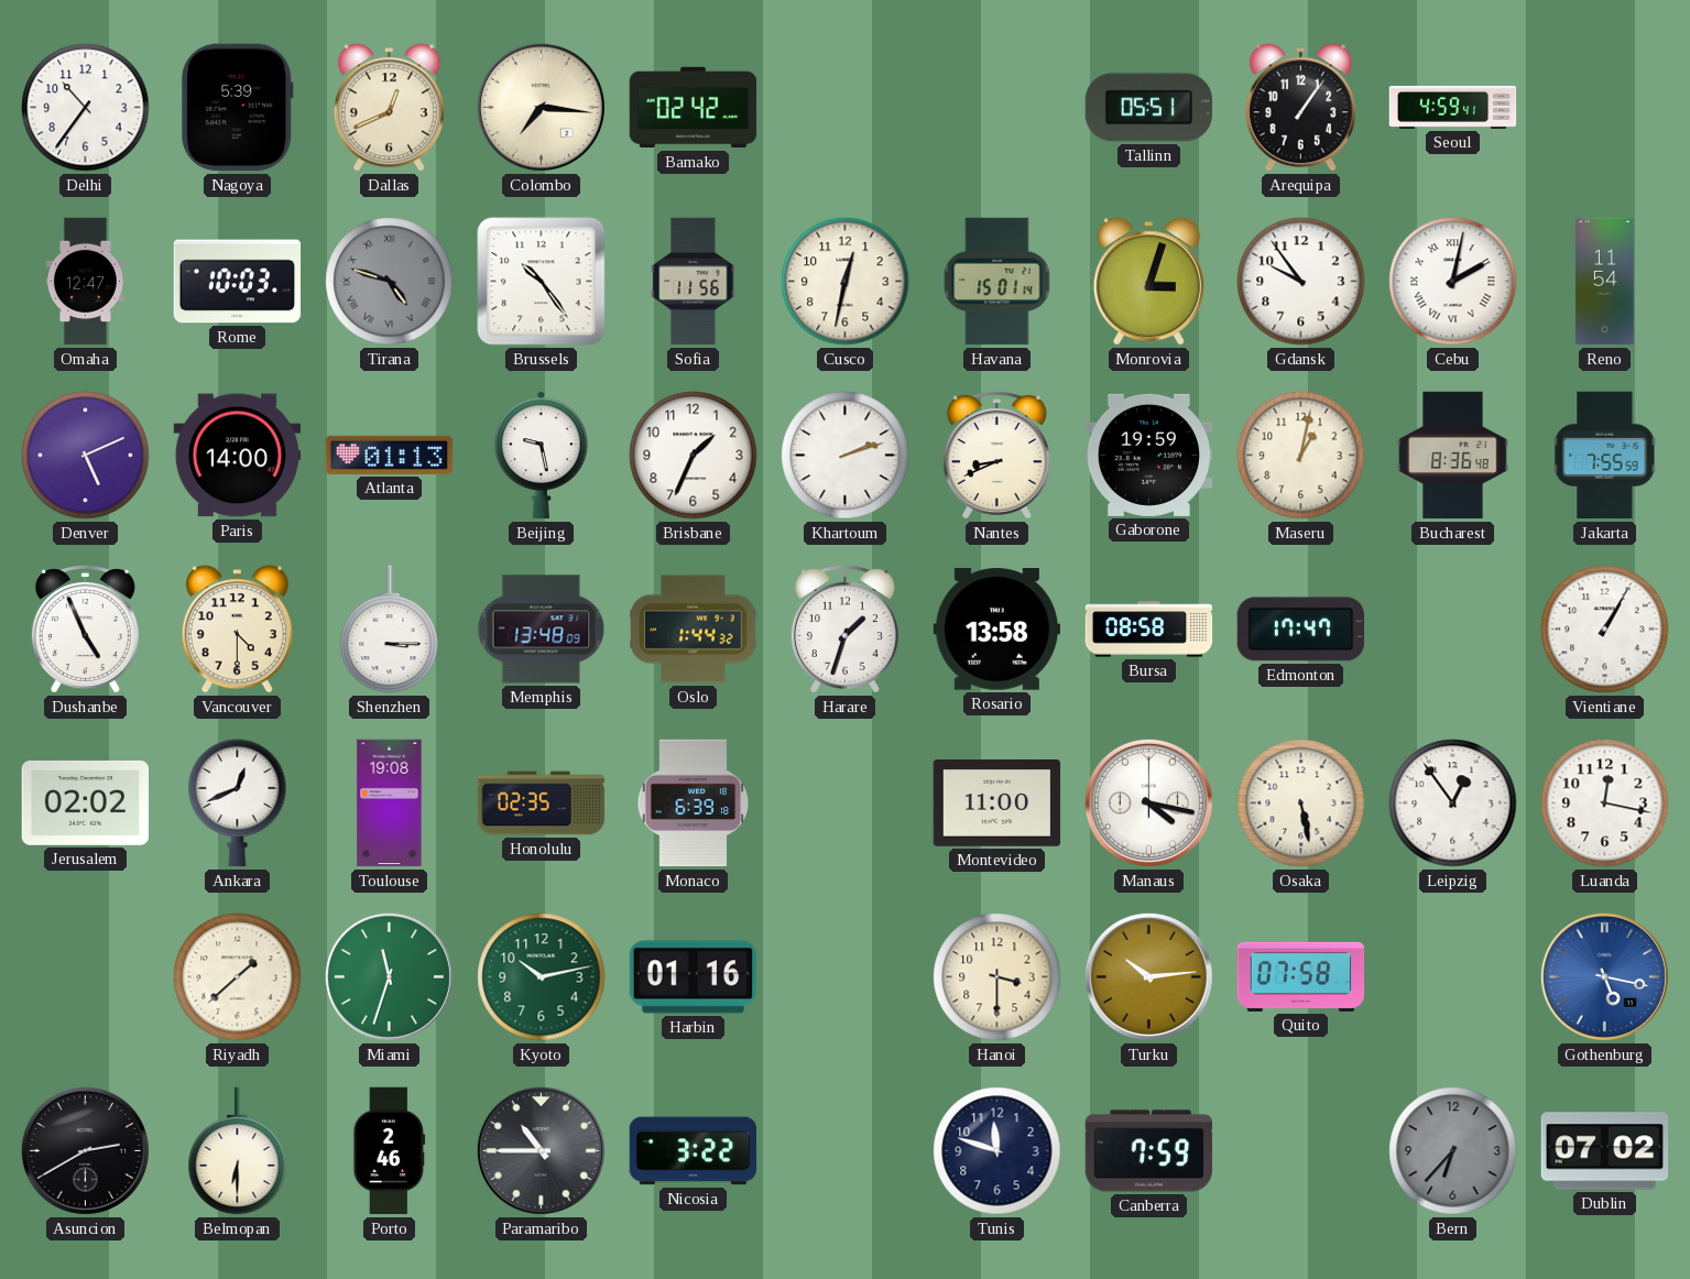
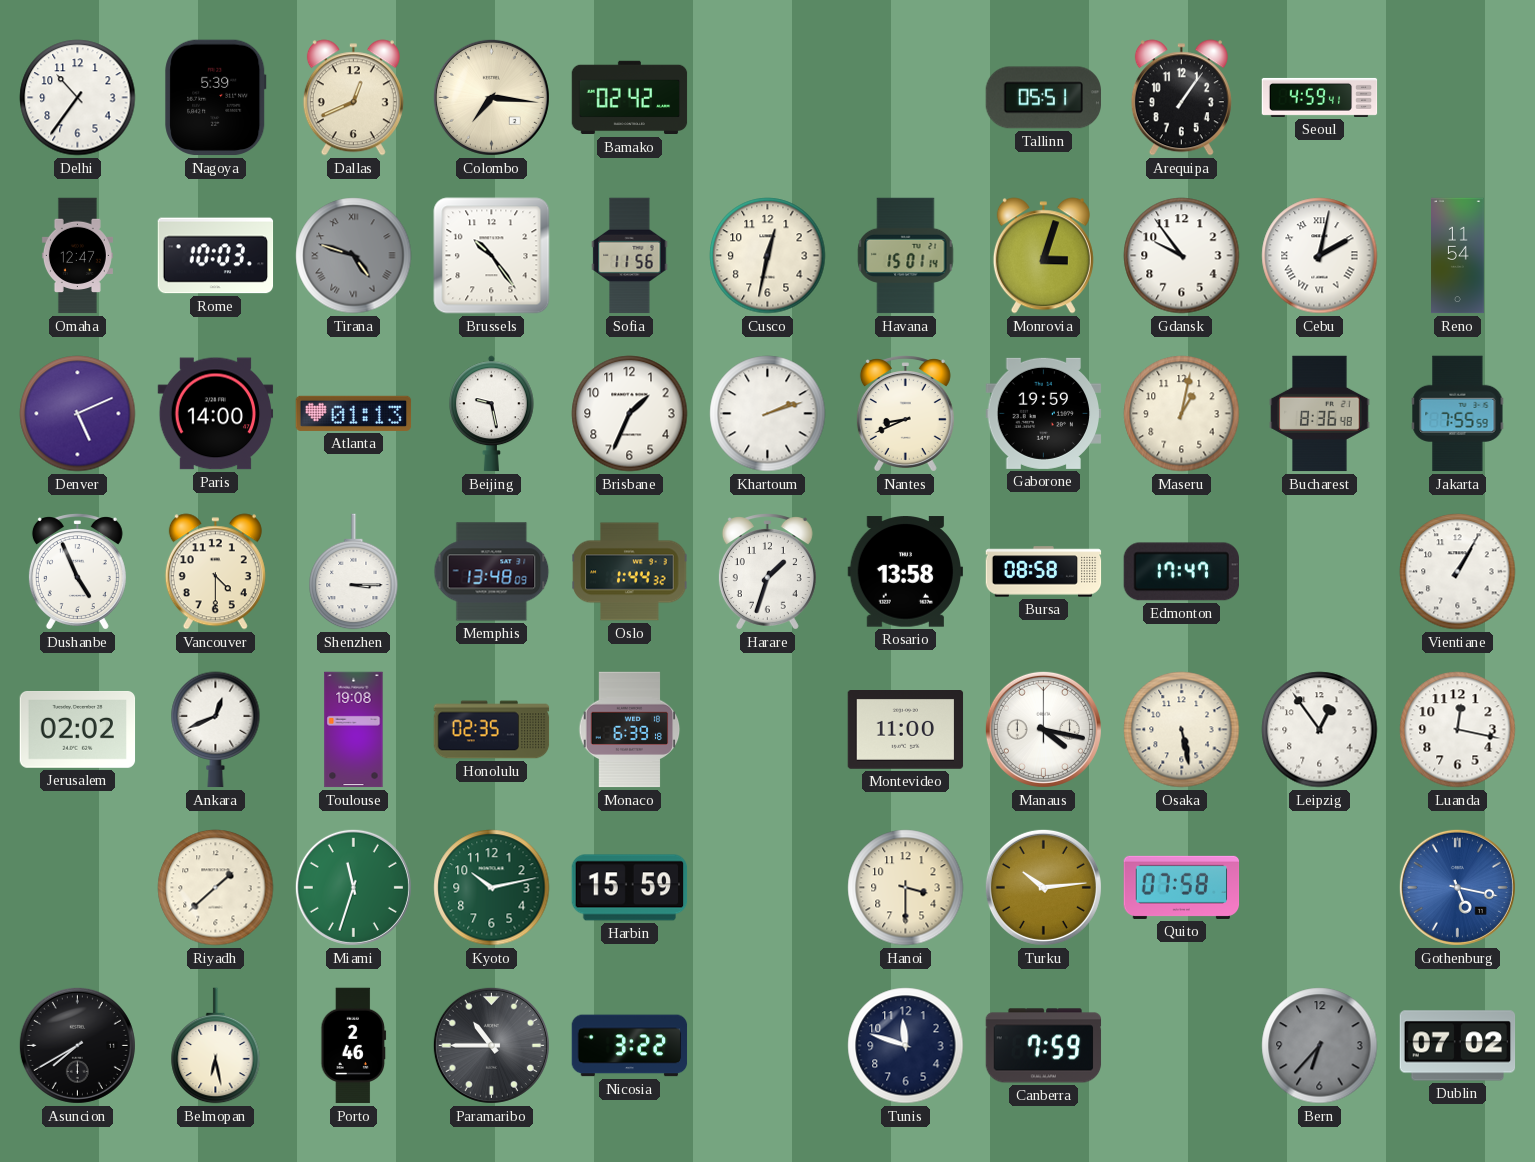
Harbin: 01:16 -> 15:59 (630, 888)
Asuncion: 2:40 -> 7:40 (77, 1045)
Belmopan: 6:30 -> 6:28 (216, 1046)
